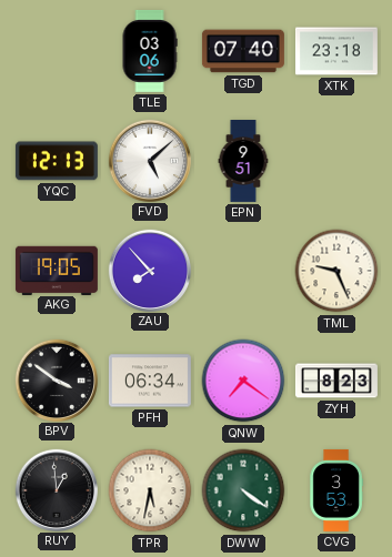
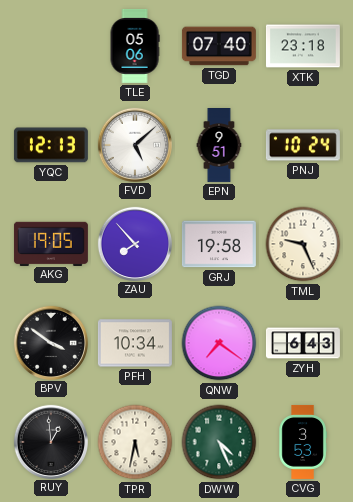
TLE: 03:06 -> 05:06 (135, 46)
PNJ: none -> 10:24 (303, 145)
GRJ: none -> 19:58 (219, 244)
PFH: 06:34 -> 10:34 (135, 343)
ZYH: 8:23 -> 6:43 (303, 343)
DWW: 4:21 -> 4:26 (219, 442)
